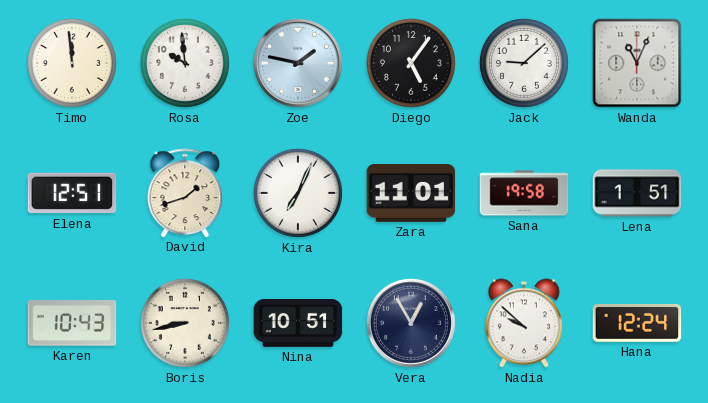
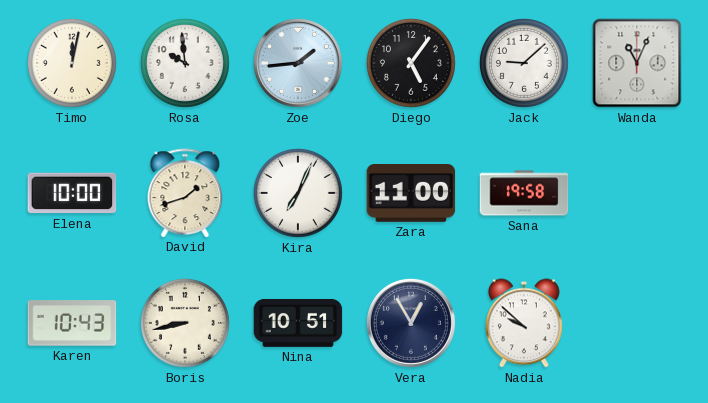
Timo: 11:59 -> 12:02 (72, 63)
Zoe: 1:47 -> 1:44 (298, 63)
Elena: 12:51 -> 10:00 (72, 193)
Zara: 11:01 -> 11:00 (411, 194)
Lena: 1:51 -> none (637, 193)
Hana: 12:24 -> none (637, 323)
